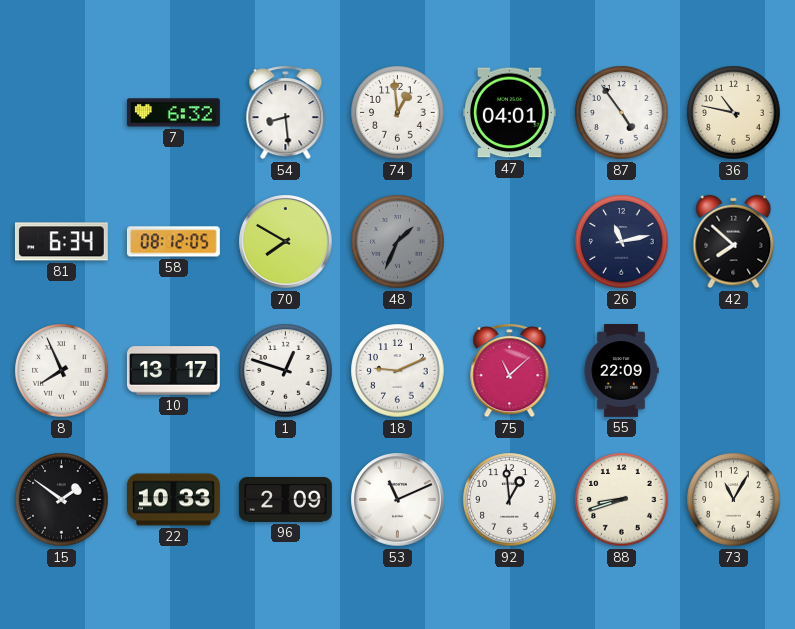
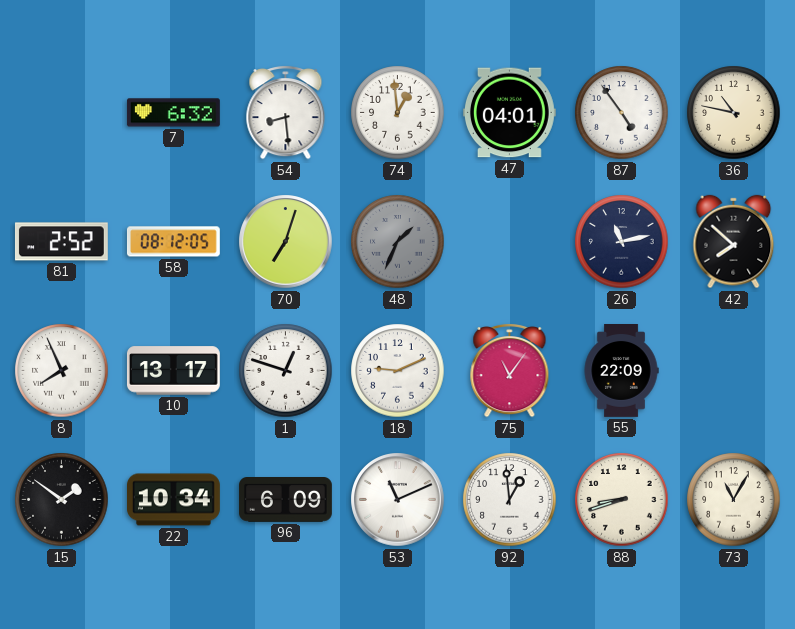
81: 6:34 -> 2:52 (61, 242)
70: 7:50 -> 7:03 (286, 242)
75: 11:08 -> 11:06 (510, 370)
22: 10:33 -> 10:34 (174, 500)
96: 2:09 -> 6:09 (286, 500)
